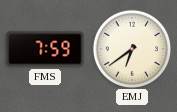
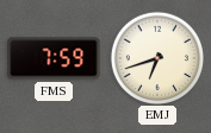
EMJ: 6:39 -> 6:42 (156, 57)
